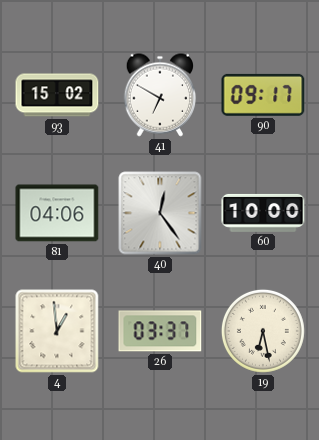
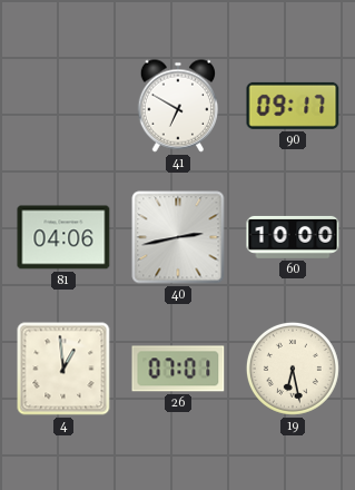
93: 15:02 -> none (57, 95)
40: 12:24 -> 2:43 (178, 237)
26: 03:37 -> 07:01 (178, 369)
